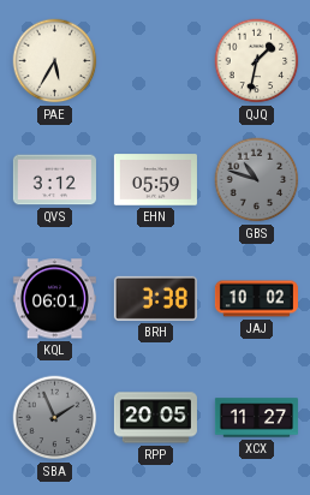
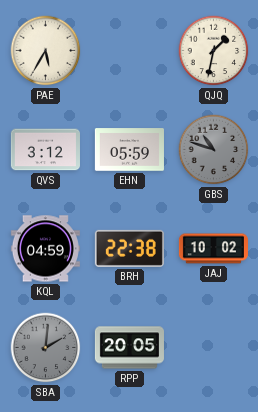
KQL: 06:01 -> 04:59 (45, 249)
BRH: 3:38 -> 22:38 (129, 248)
SBA: 1:56 -> 2:01 (46, 348)
XCX: 11:27 -> none (256, 418)
